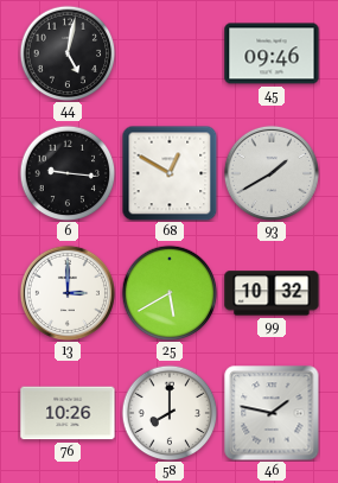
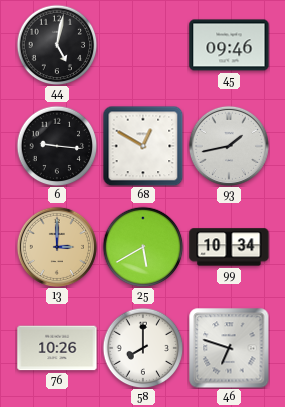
93: 1:40 -> 1:43 (229, 146)
13 dial: white -> champagne (57, 247)
99: 10:32 -> 10:34 (229, 247)
46: 1:47 -> 6:48 (229, 348)
